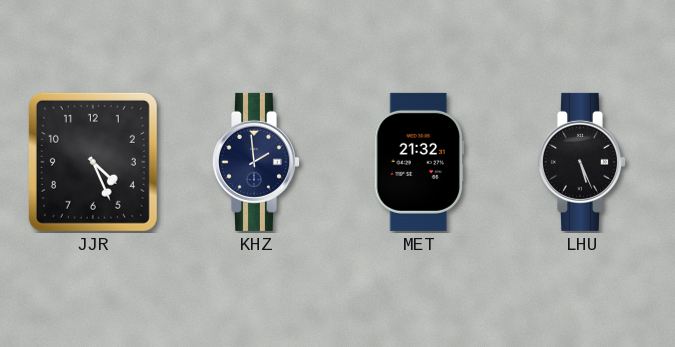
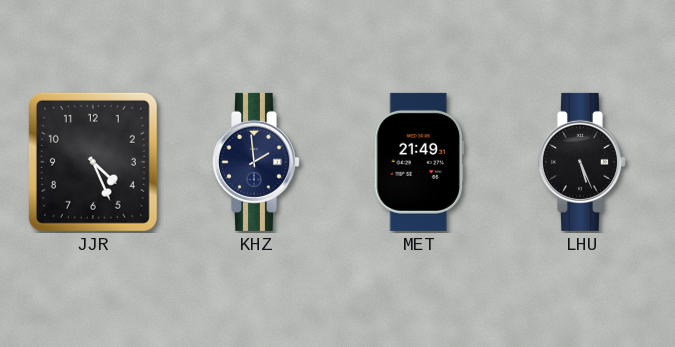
MET: 21:32 -> 21:49 (418, 162)
